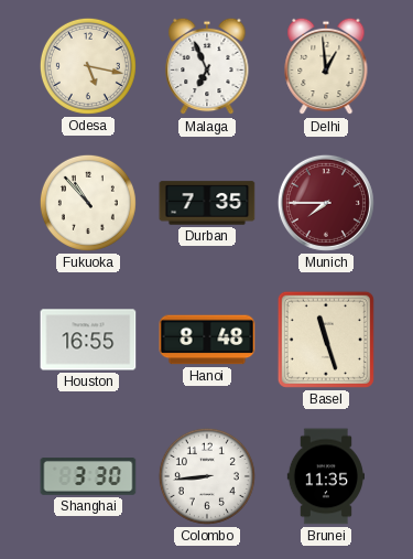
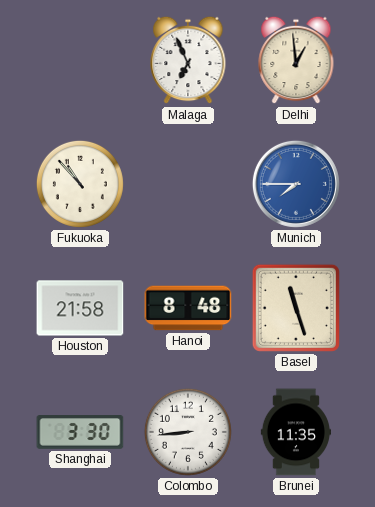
Odesa: 5:17 -> none (88, 66)
Durban: 7:35 -> none (207, 203)
Munich dial: burgundy -> blue (296, 184)
Houston: 16:55 -> 21:58 (80, 308)
